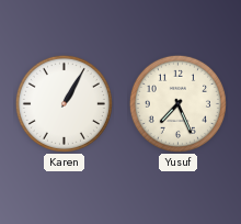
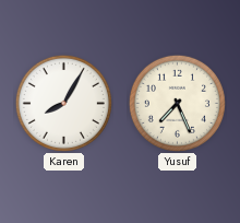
Karen: 1:05 -> 8:05 (63, 103)
